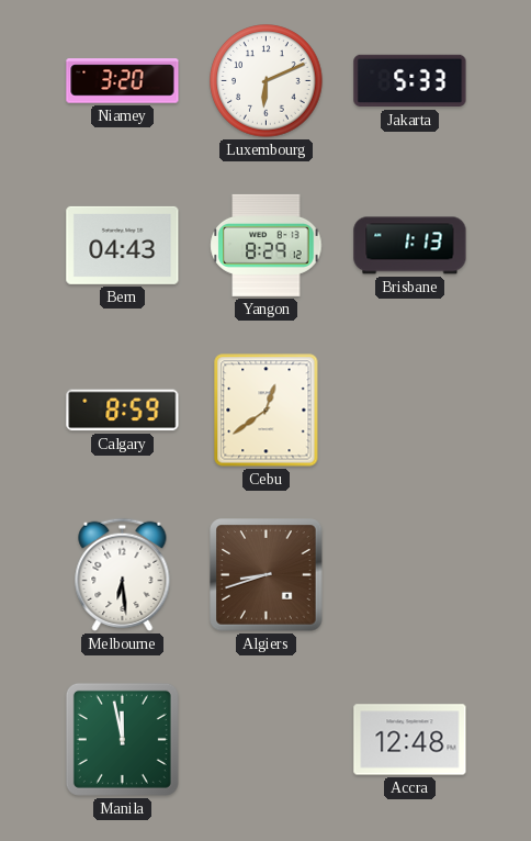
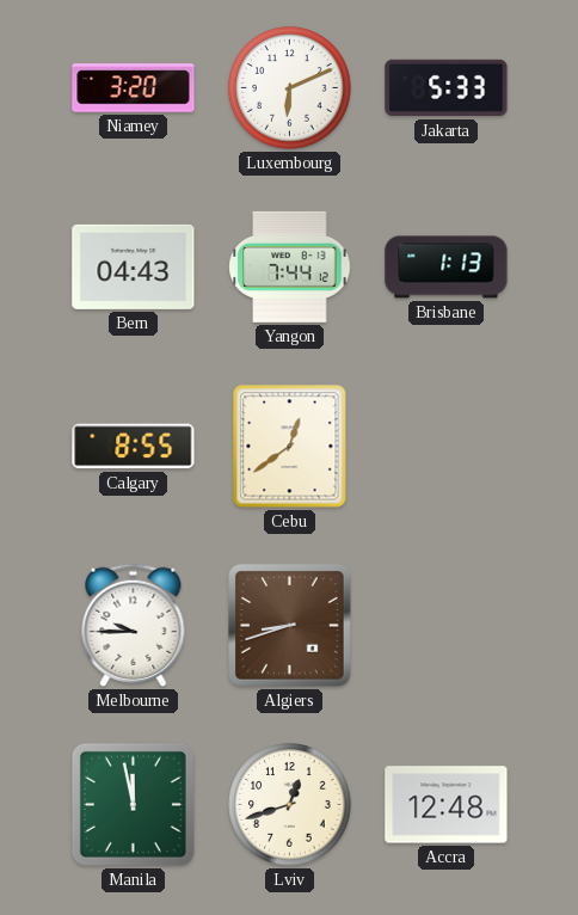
Yangon: 8:29 -> 7:44 (290, 266)
Calgary: 8:59 -> 8:55 (134, 447)
Melbourne: 6:29 -> 9:45 (134, 625)
Lviv: none -> 12:42 (290, 805)
